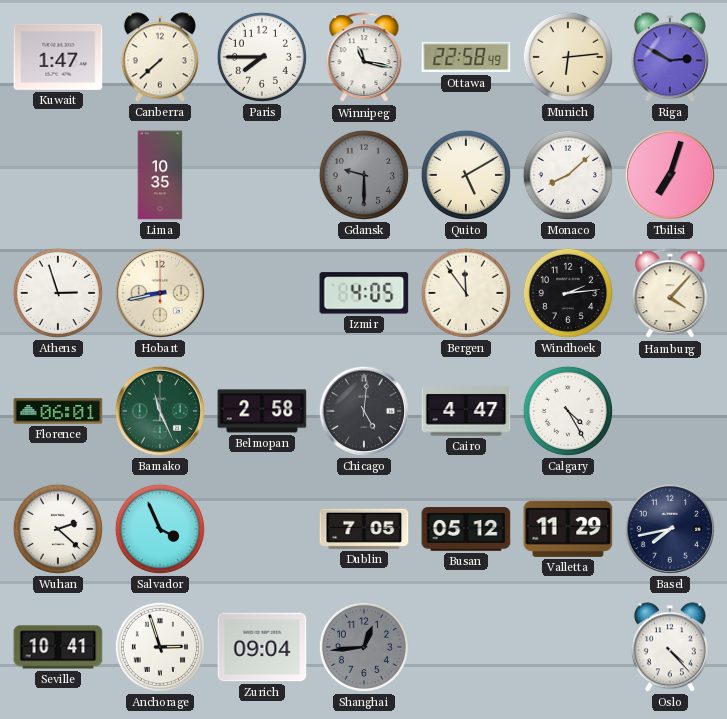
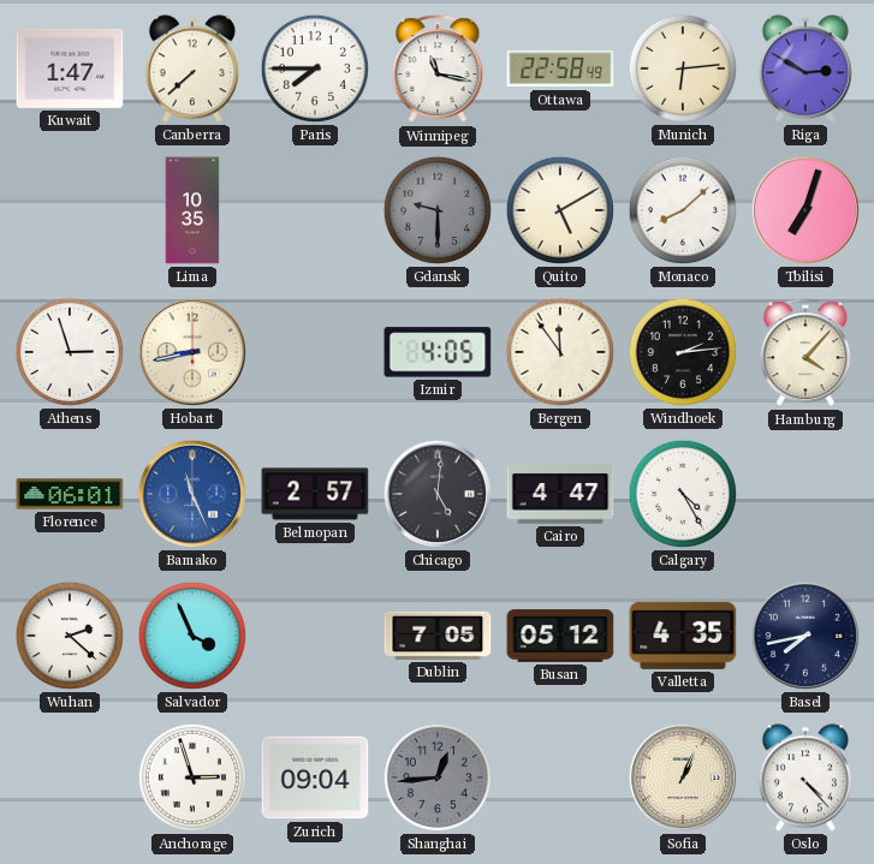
Bamako dial: green -> blue (192, 494)
Belmopan: 2:58 -> 2:57 (315, 494)
Valletta: 11:29 -> 4:35 (683, 636)
Seville: 10:41 -> none (58, 647)
Sofia: none -> 1:04 (683, 777)
